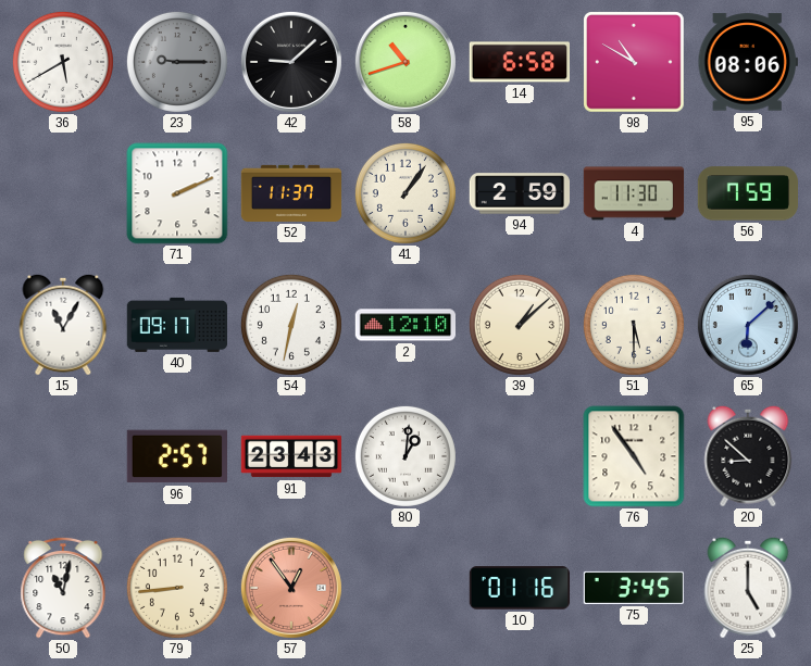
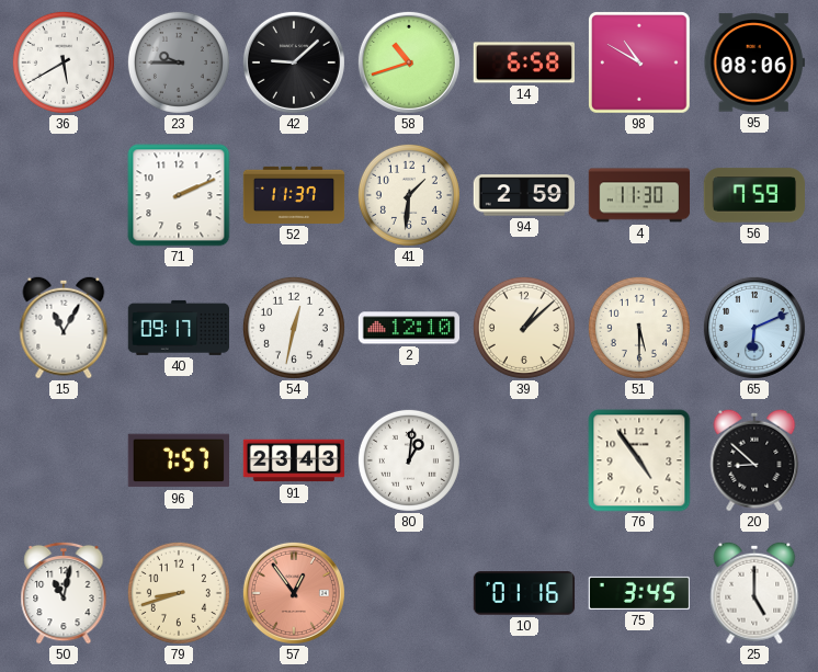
23: 9:15 -> 9:45 (179, 62)
41: 1:06 -> 1:31 (409, 195)
65: 6:08 -> 6:11 (754, 328)
96: 2:57 -> 7:57 (178, 460)
79: 8:44 -> 8:42 (179, 593)
